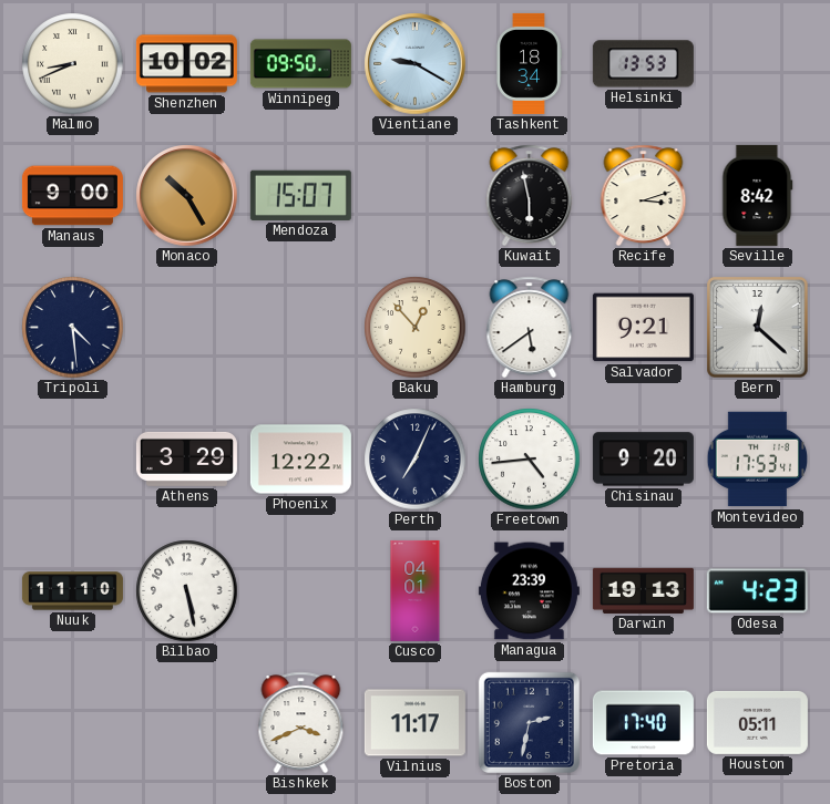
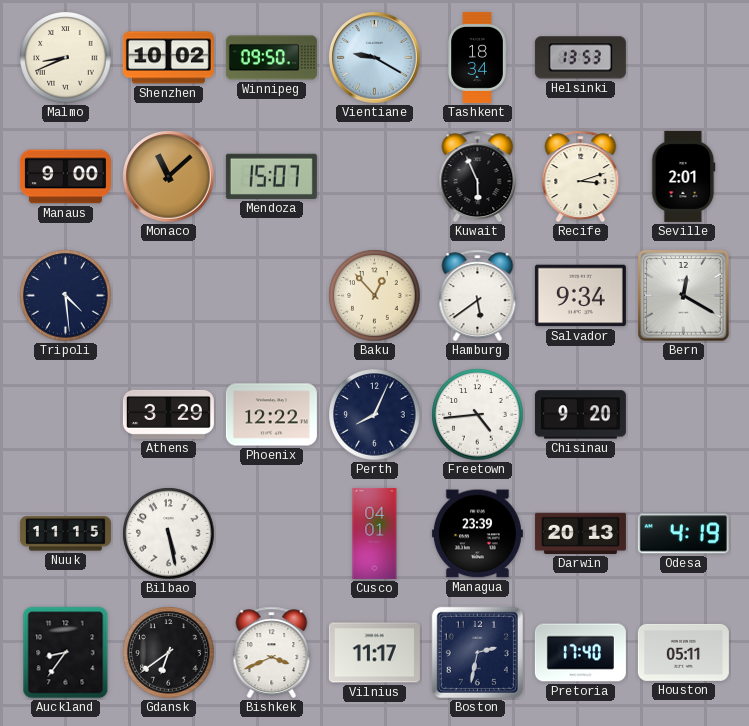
Monaco: 10:25 -> 11:08 (169, 177)
Kuwait: 5:58 -> 5:56 (478, 177)
Seville: 8:42 -> 2:01 (684, 176)
Salvador: 9:21 -> 9:34 (580, 296)
Bern: 12:22 -> 12:20 (684, 296)
Perth: 7:04 -> 8:04 (375, 415)
Montevideo: 17:53 -> none (757, 460)
Nuuk: 11:10 -> 11:15 (65, 534)
Darwin: 19:13 -> 20:13 (580, 533)
Odesa: 4:23 -> 4:19 (683, 534)
Auckland: none -> 8:36 (66, 653)
Gdansk: none -> 6:39 (169, 653)
